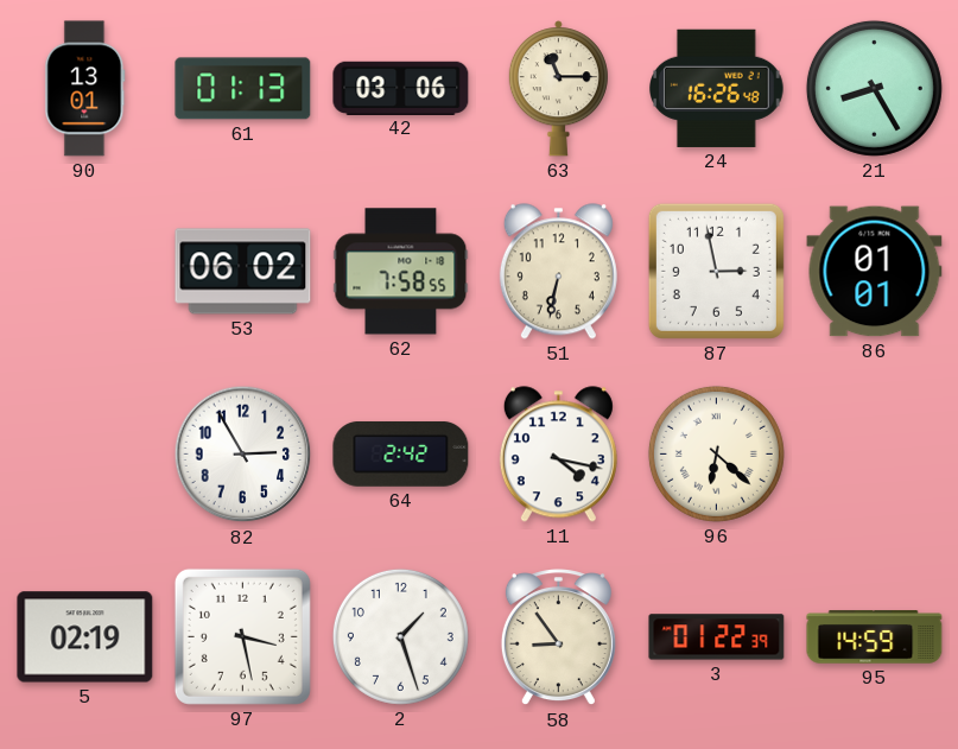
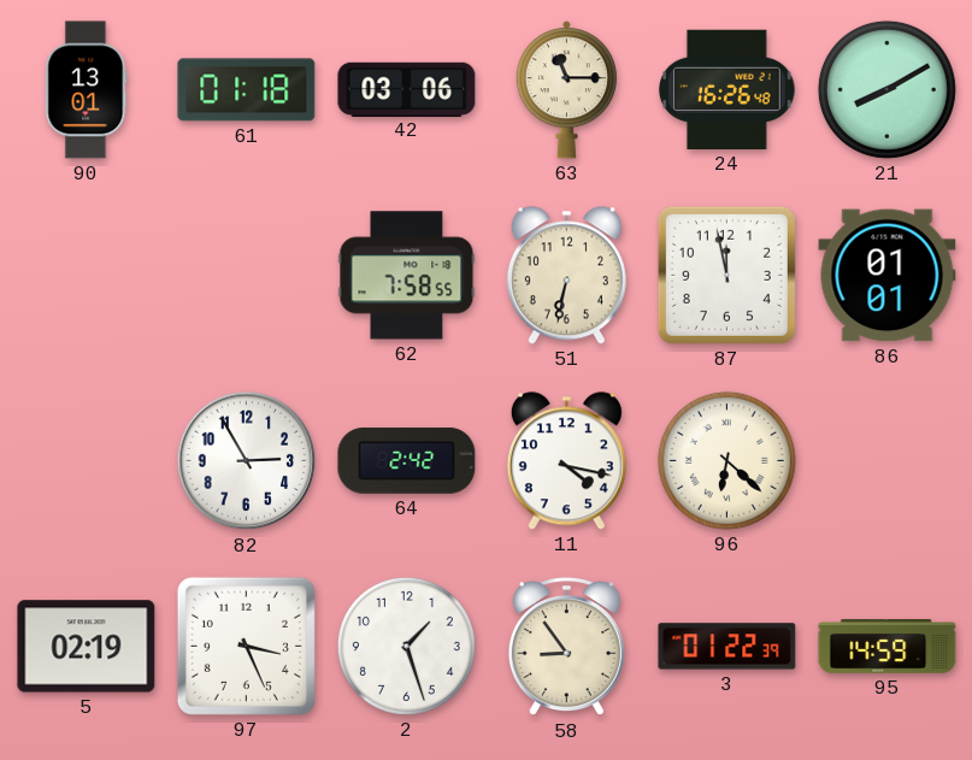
61: 01:13 -> 01:18 (247, 90)
21: 8:25 -> 8:10 (886, 89)
53: 06:02 -> none (243, 272)
87: 2:58 -> 11:58 (726, 275)
97: 3:28 -> 3:26 (246, 646)
